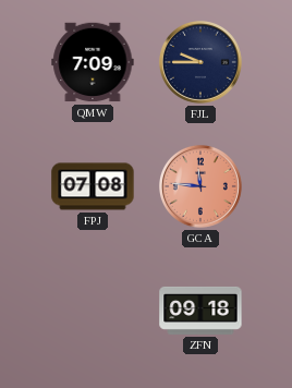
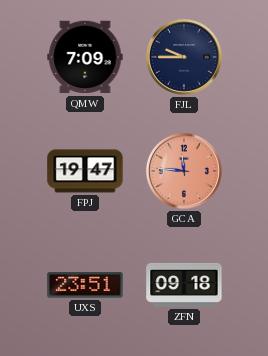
FPJ: 07:08 -> 19:47 (85, 171)
UXS: none -> 23:51 (85, 285)
